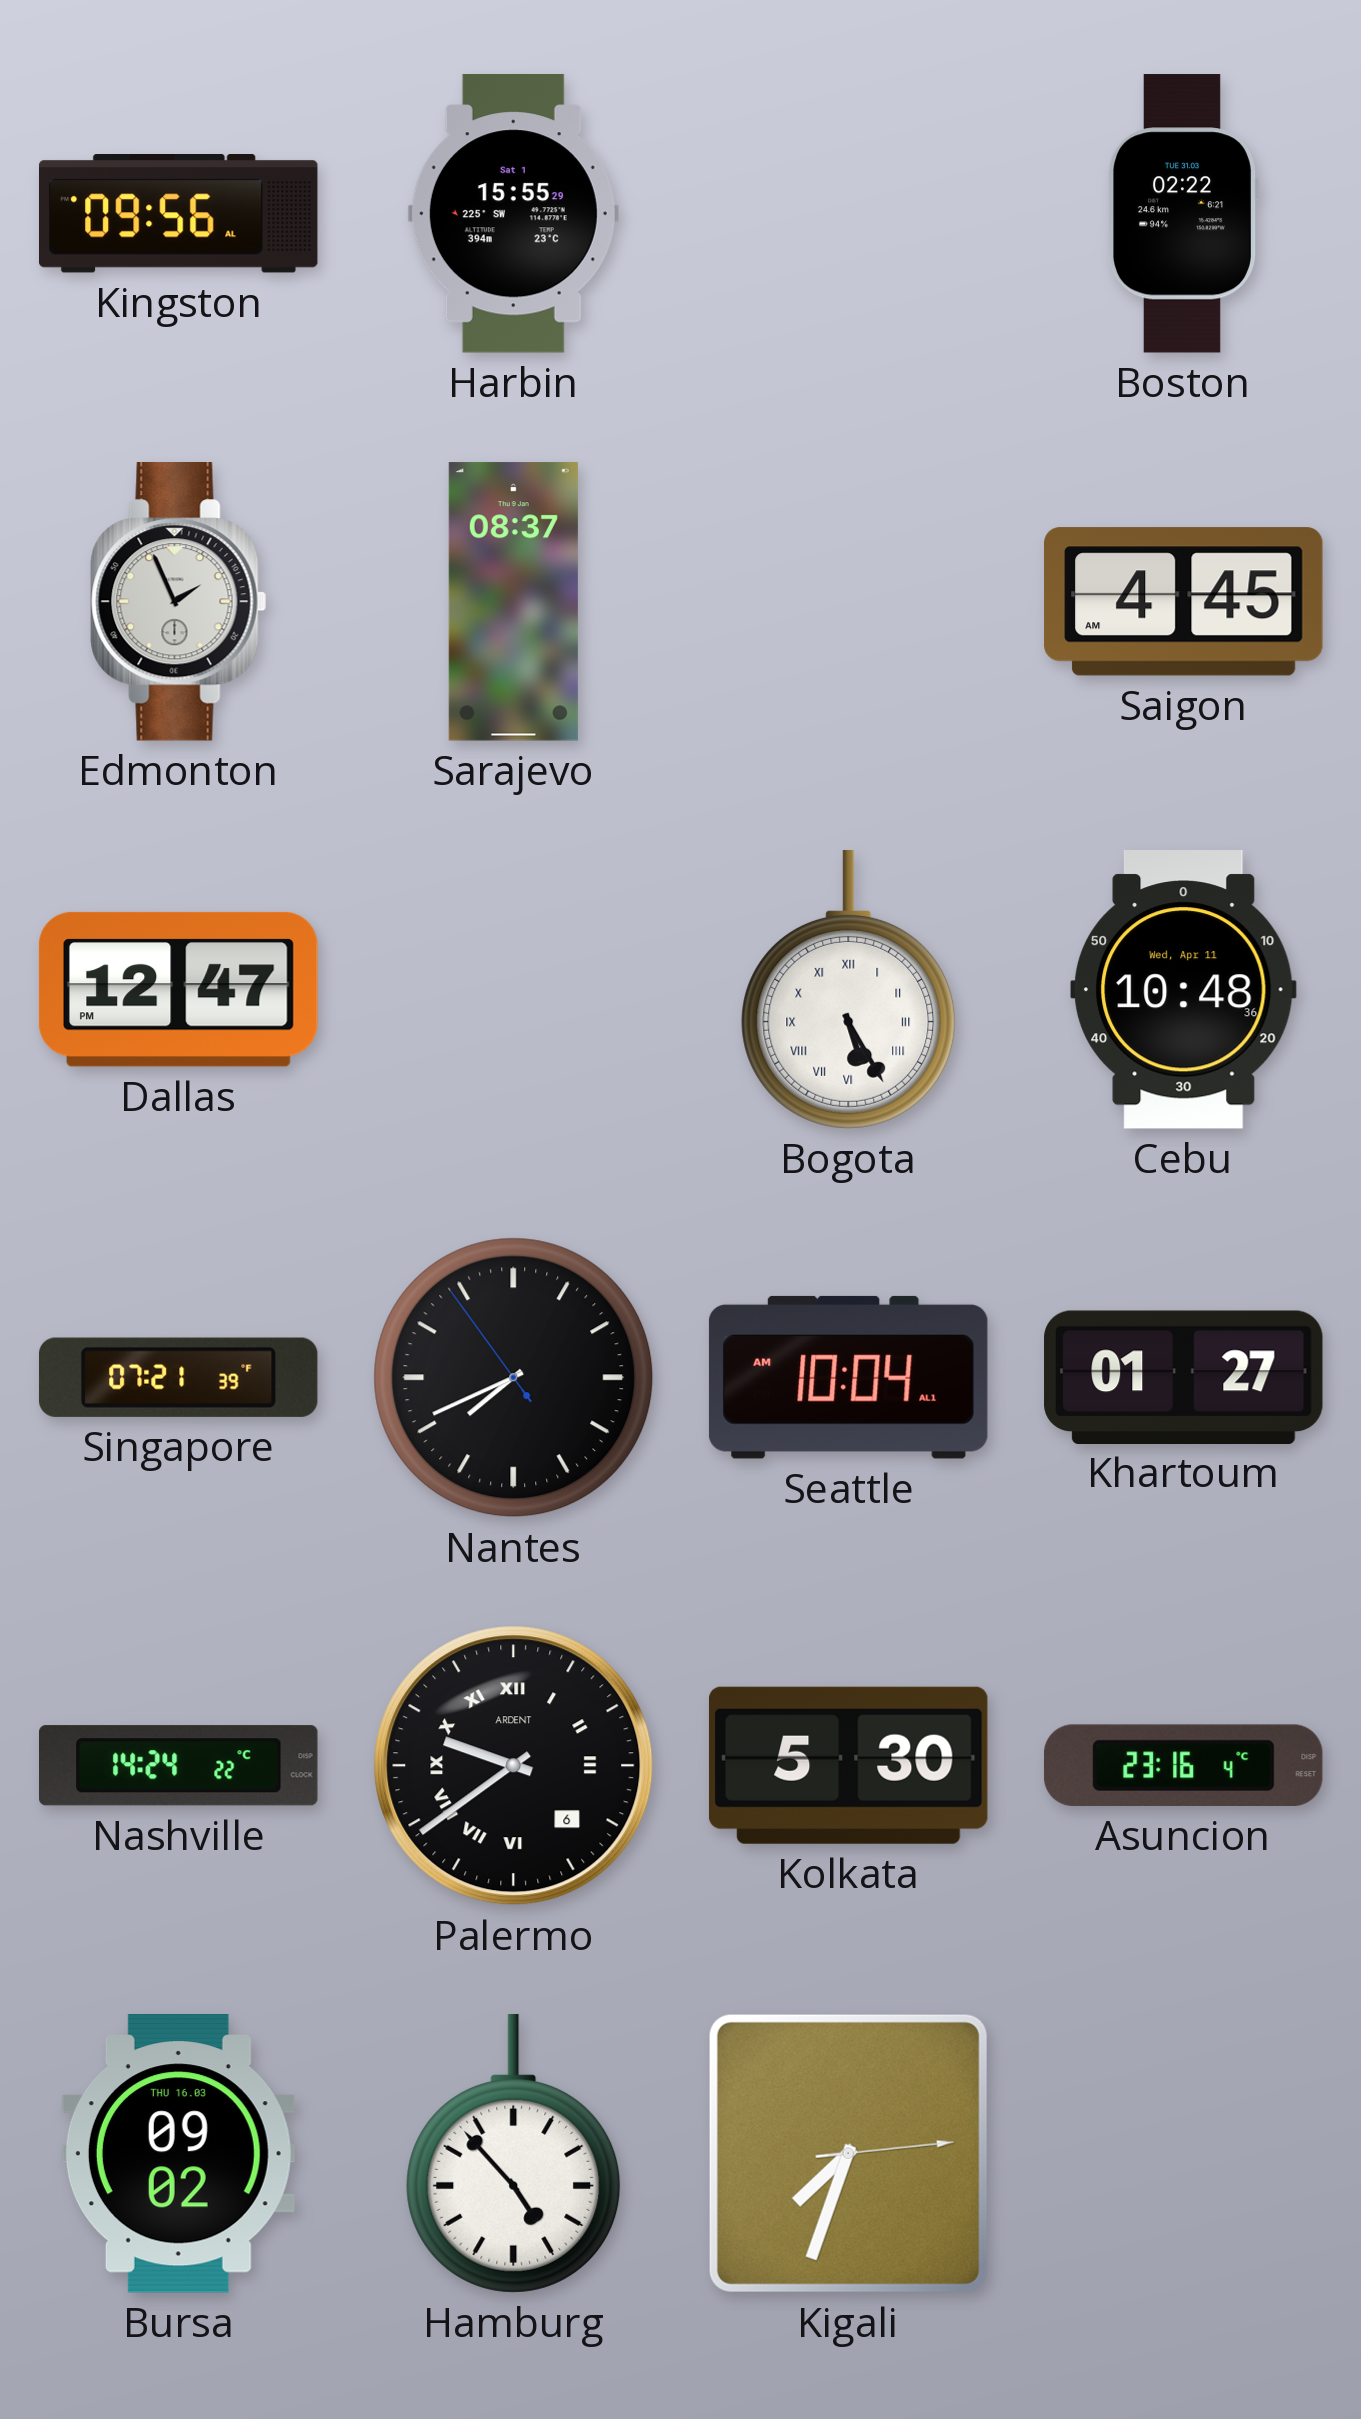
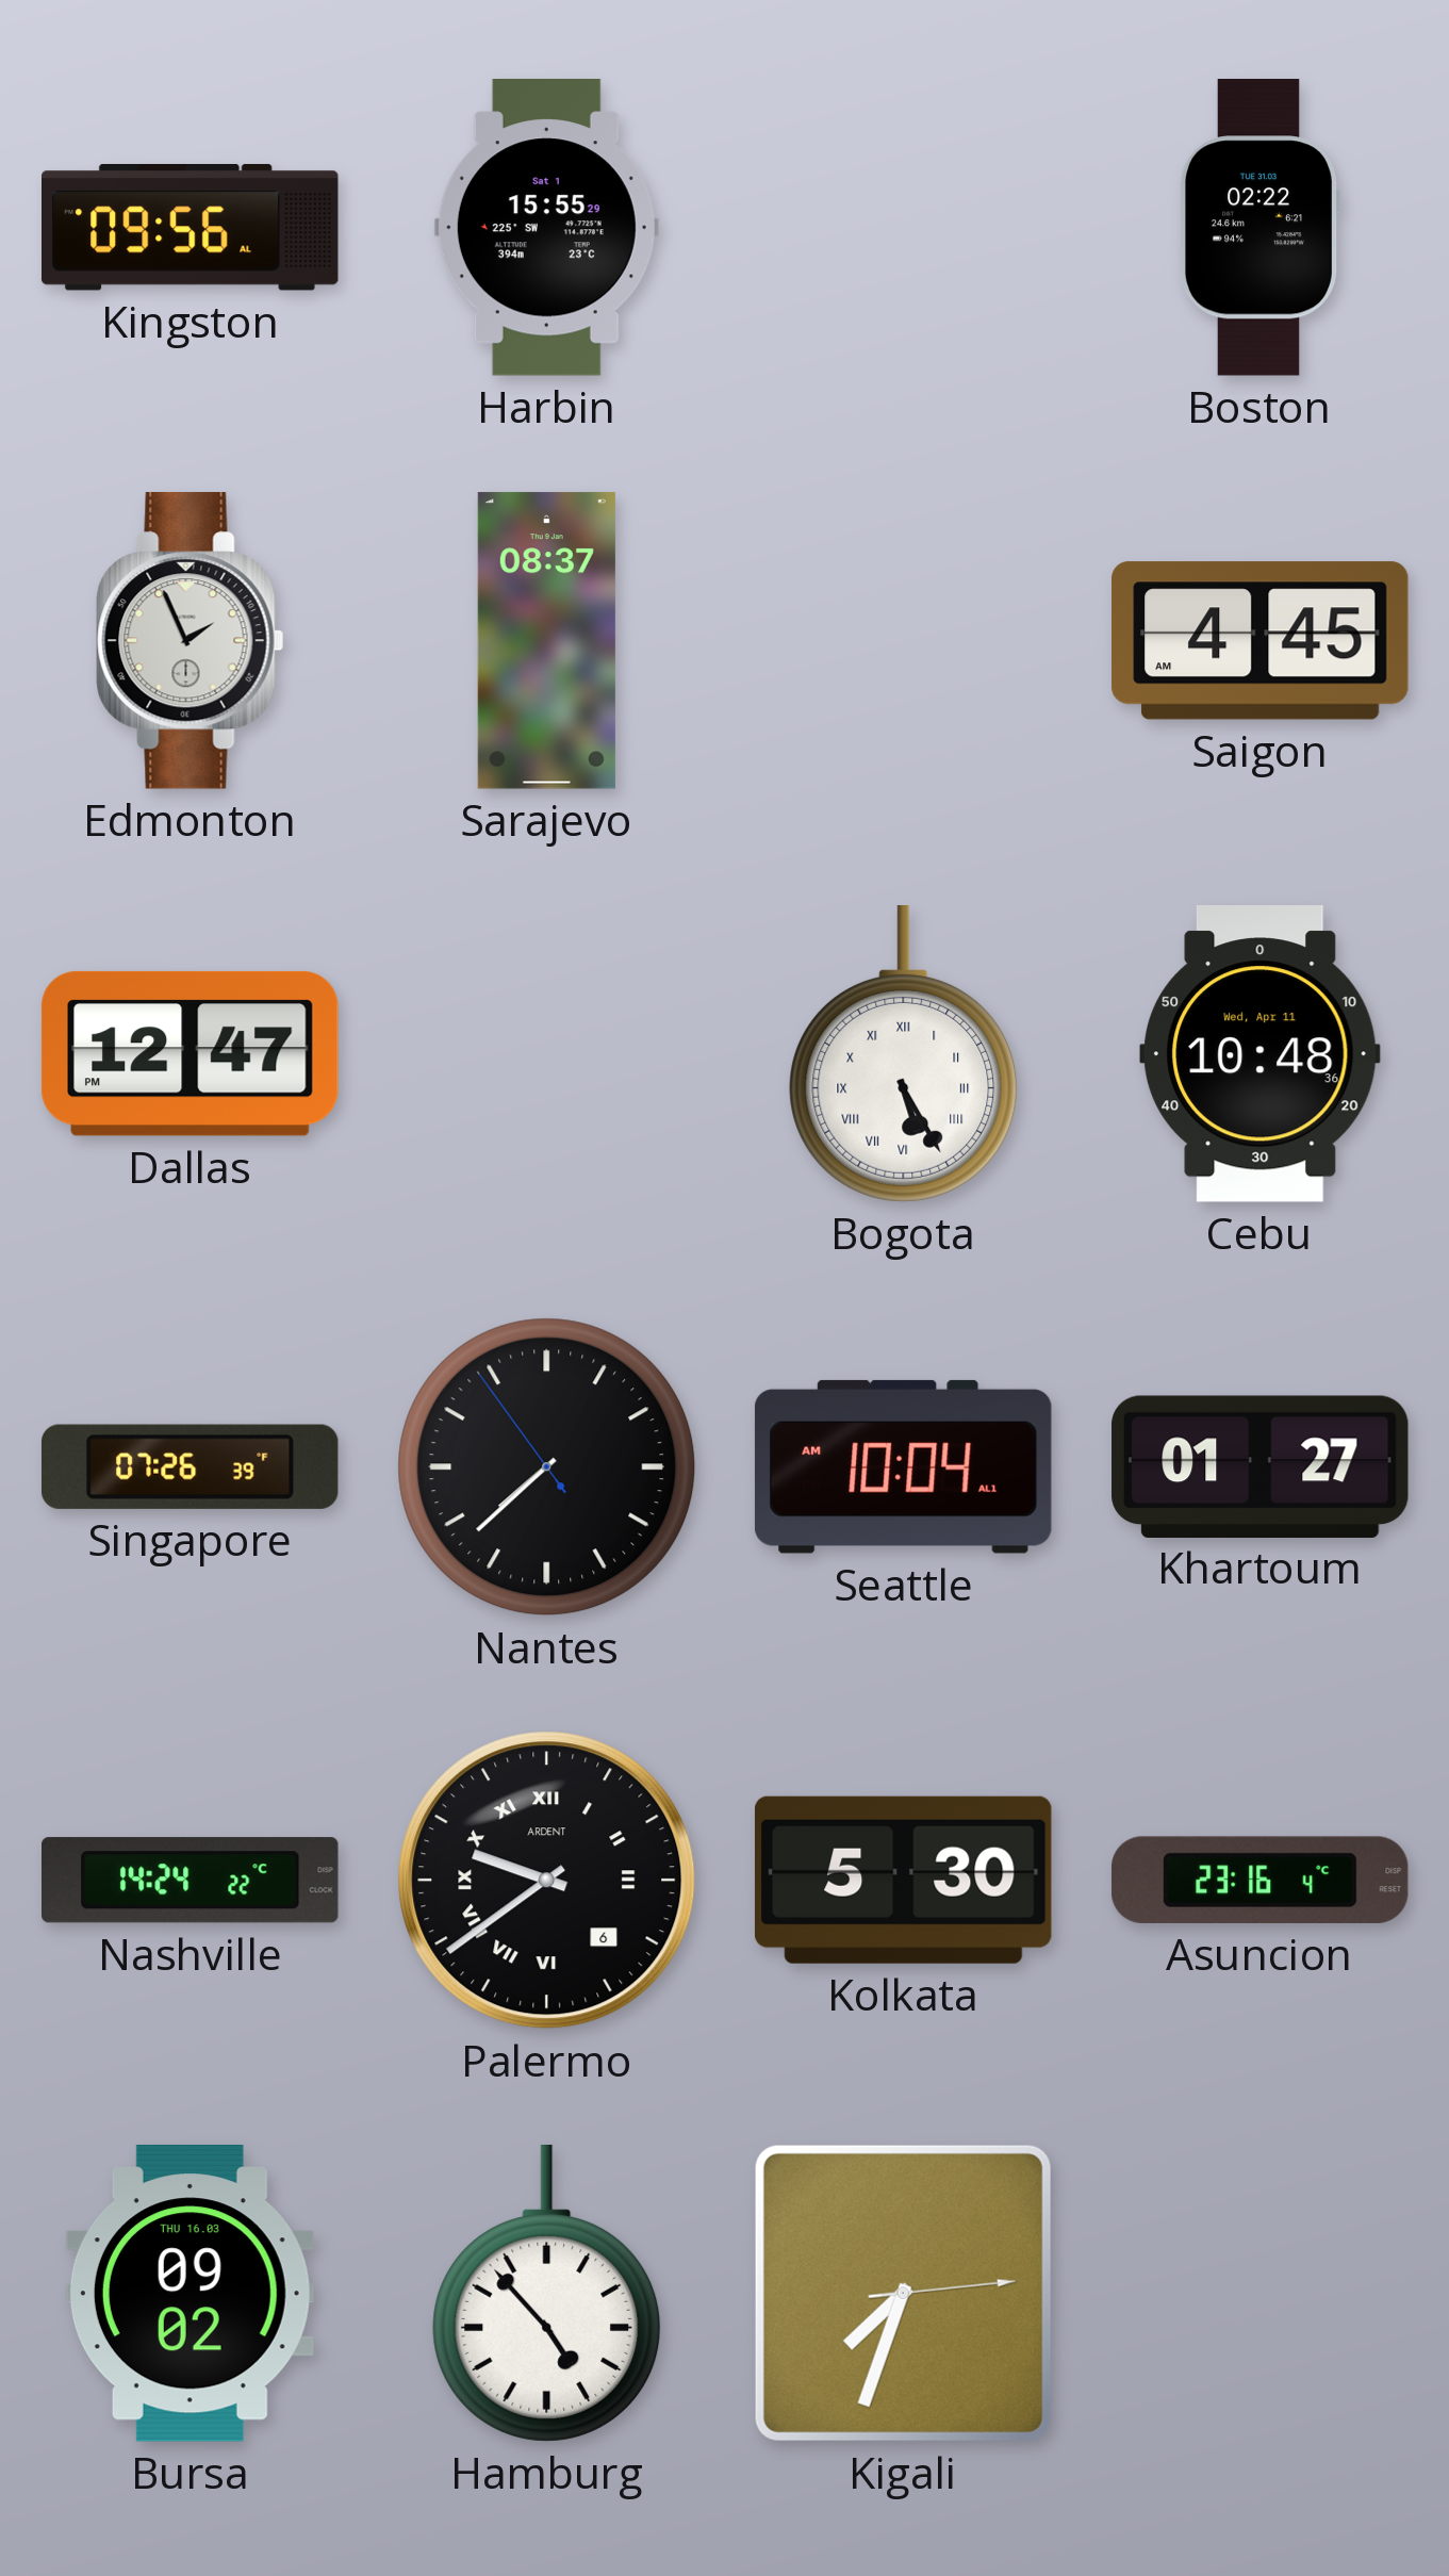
Singapore: 07:21 -> 07:26 (190, 1466)
Nantes: 7:40 -> 7:37 (547, 1467)
